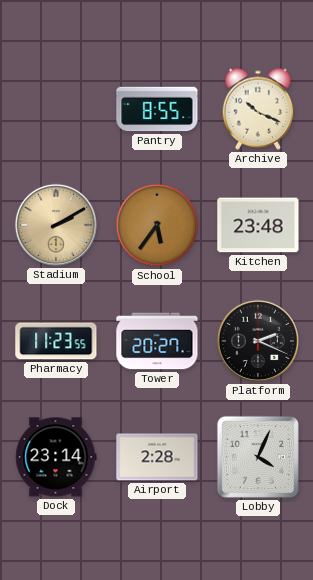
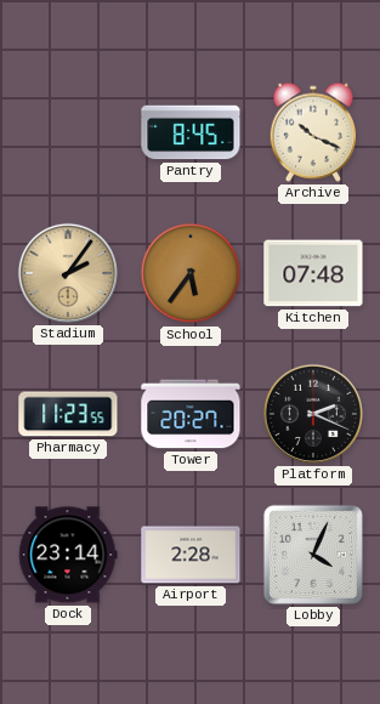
Pantry: 8:55 -> 8:45 (191, 132)
Stadium: 2:10 -> 2:06 (68, 273)
Kitchen: 23:48 -> 07:48 (313, 273)
